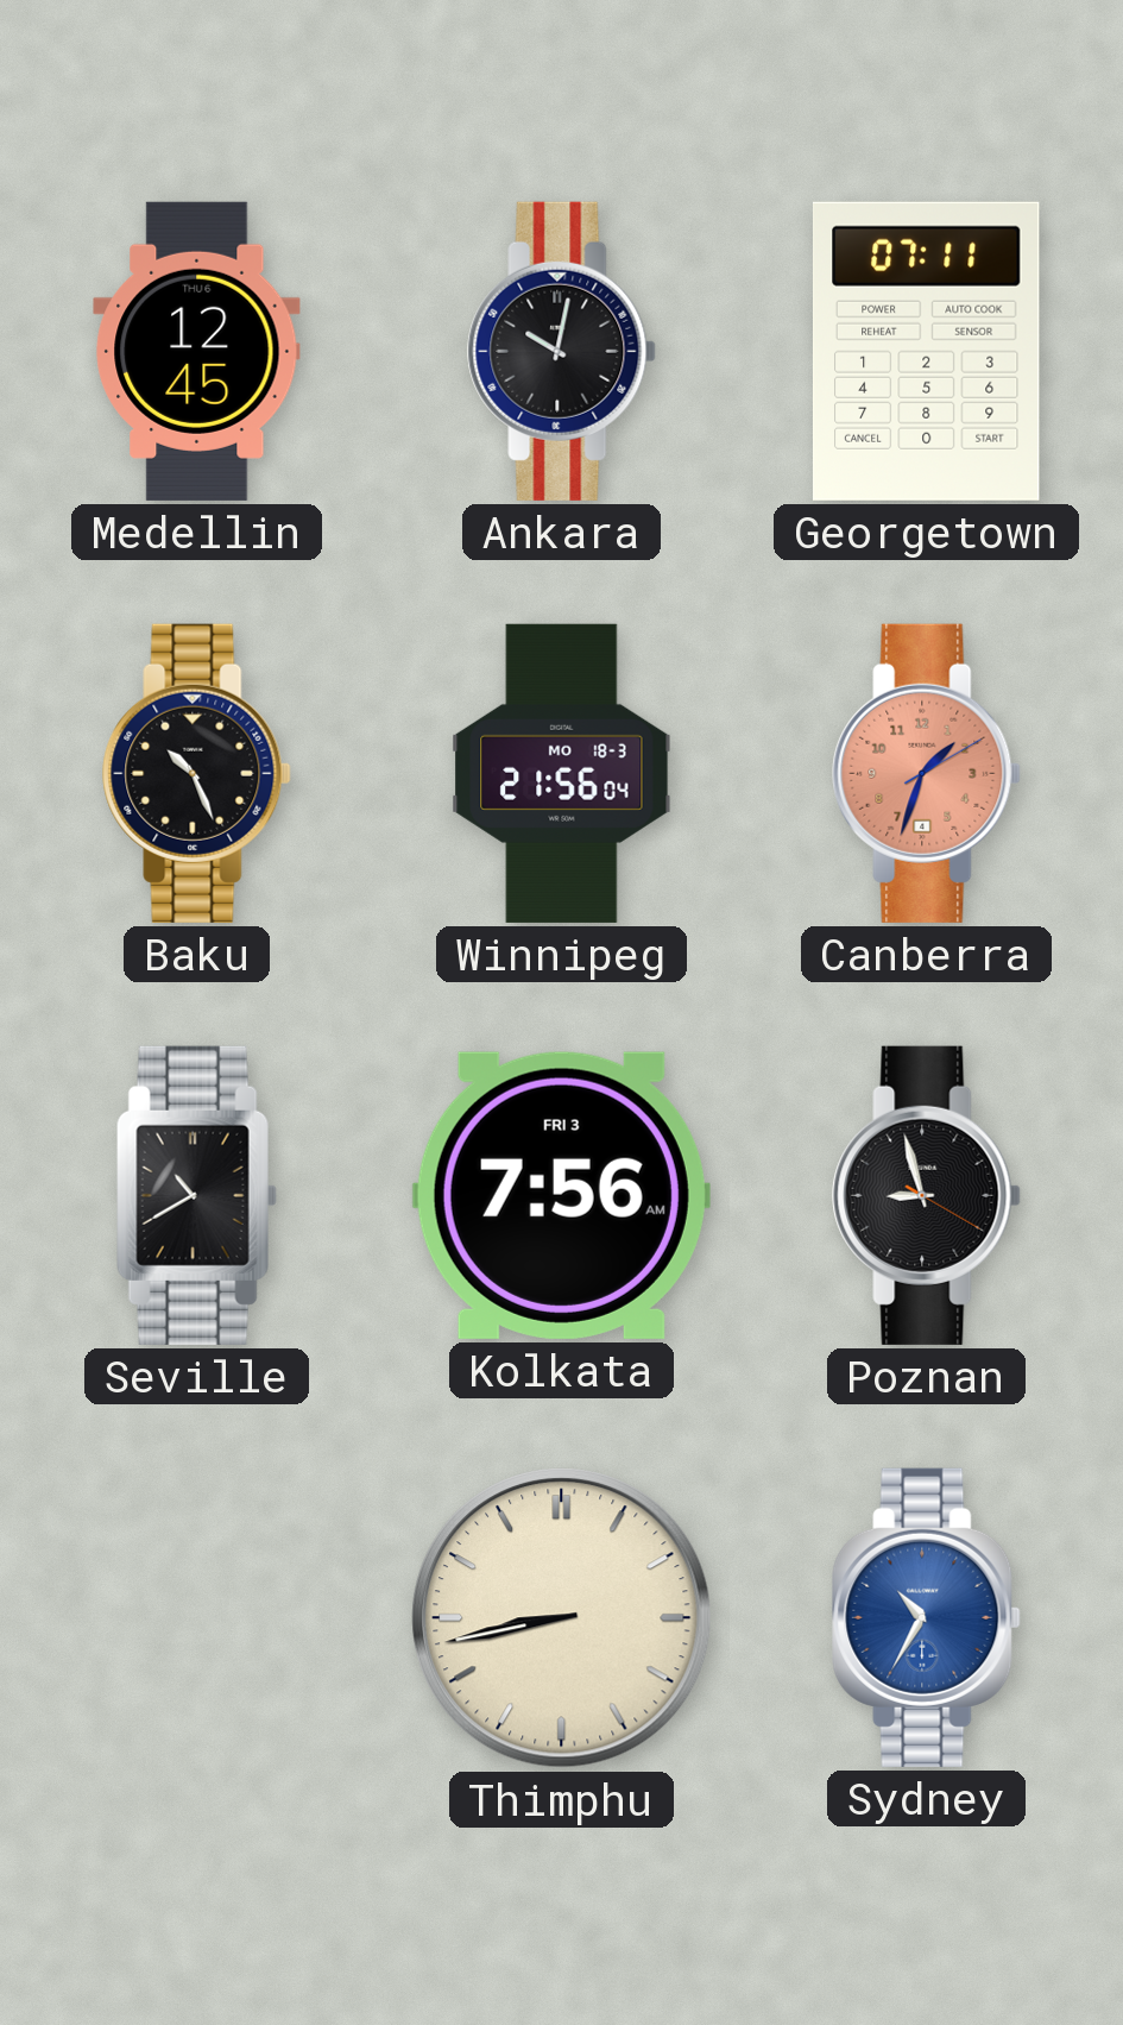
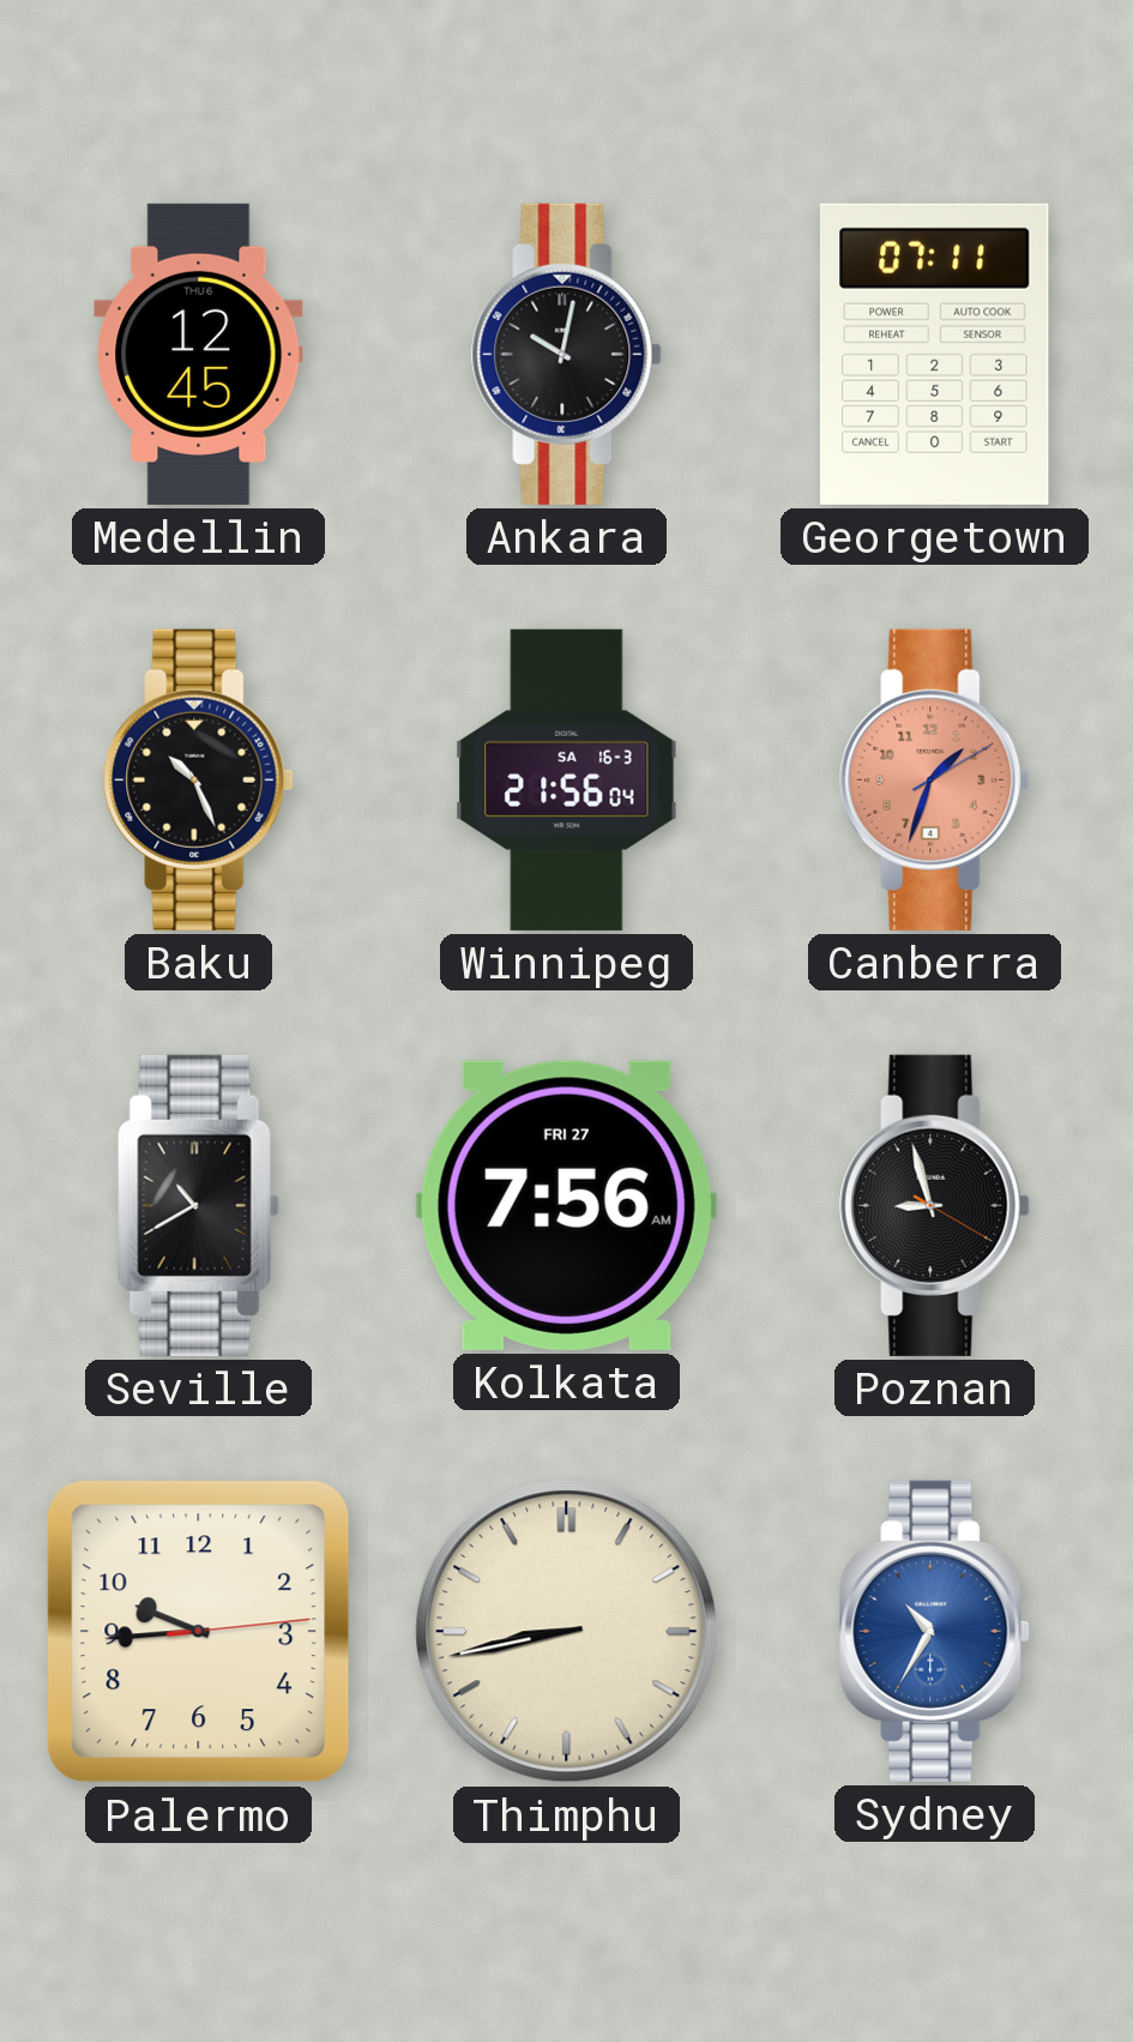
Winnipeg date: MO 18-3 -> SA 16-3 (567, 779)
Kolkata date: FRI 3 -> FRI 27 (566, 1205)
Palermo: none -> 9:44 (199, 1632)
